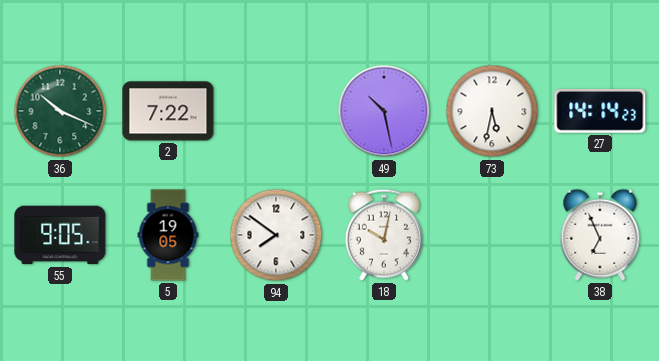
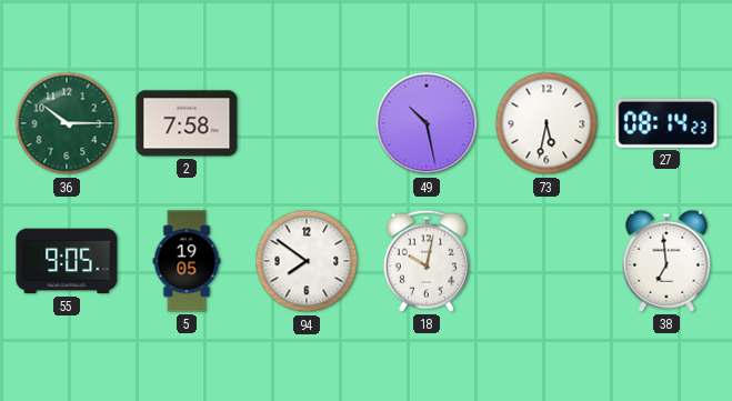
36: 10:19 -> 10:15 (67, 123)
2: 7:22 -> 7:58 (187, 123)
27: 14:14 -> 08:14 (666, 123)
38: 6:56 -> 6:59 (666, 261)
